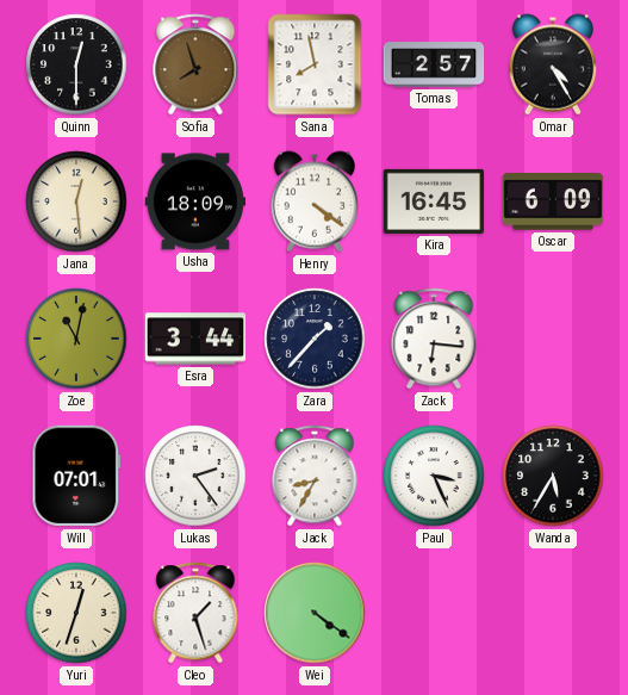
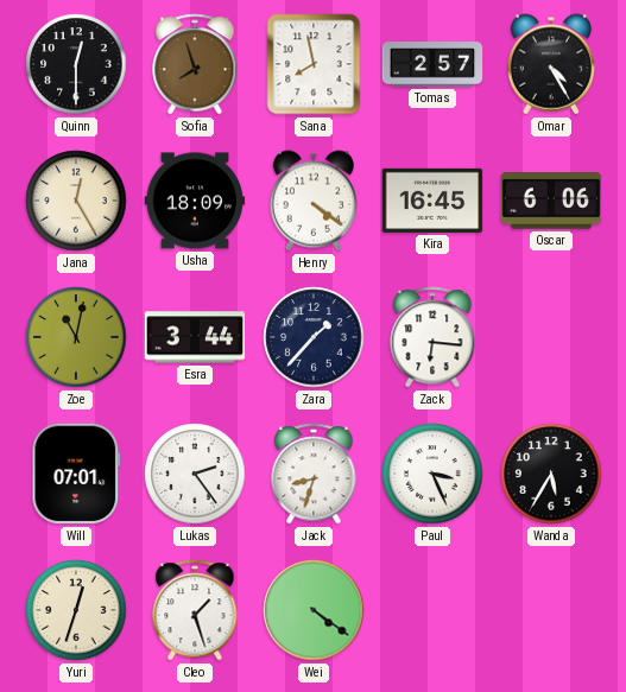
Jana: 12:29 -> 12:25 (76, 201)
Oscar: 6:09 -> 6:06 (551, 201)
Jack: 8:35 -> 8:33 (314, 474)
